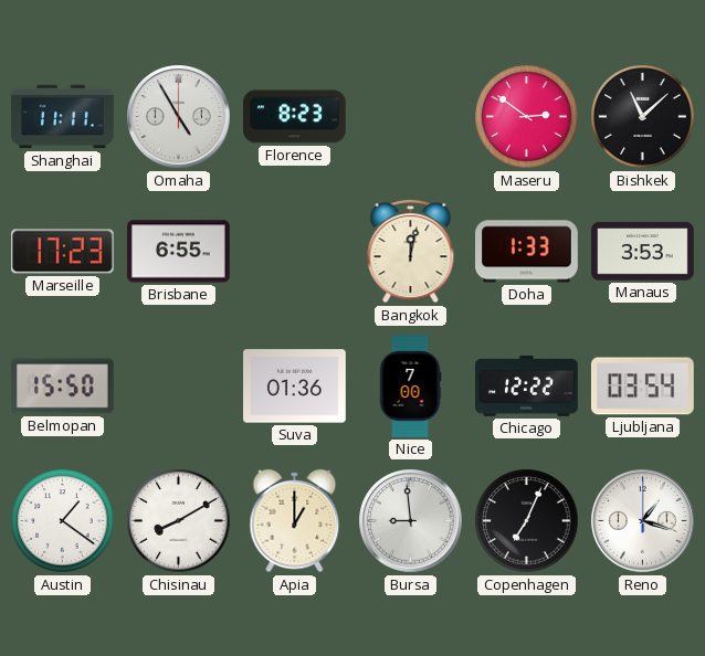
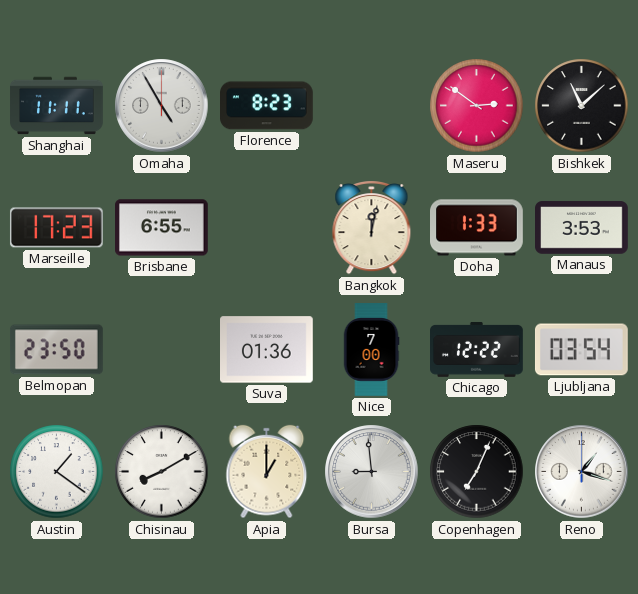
Belmopan: 15:50 -> 23:50 (56, 350)
